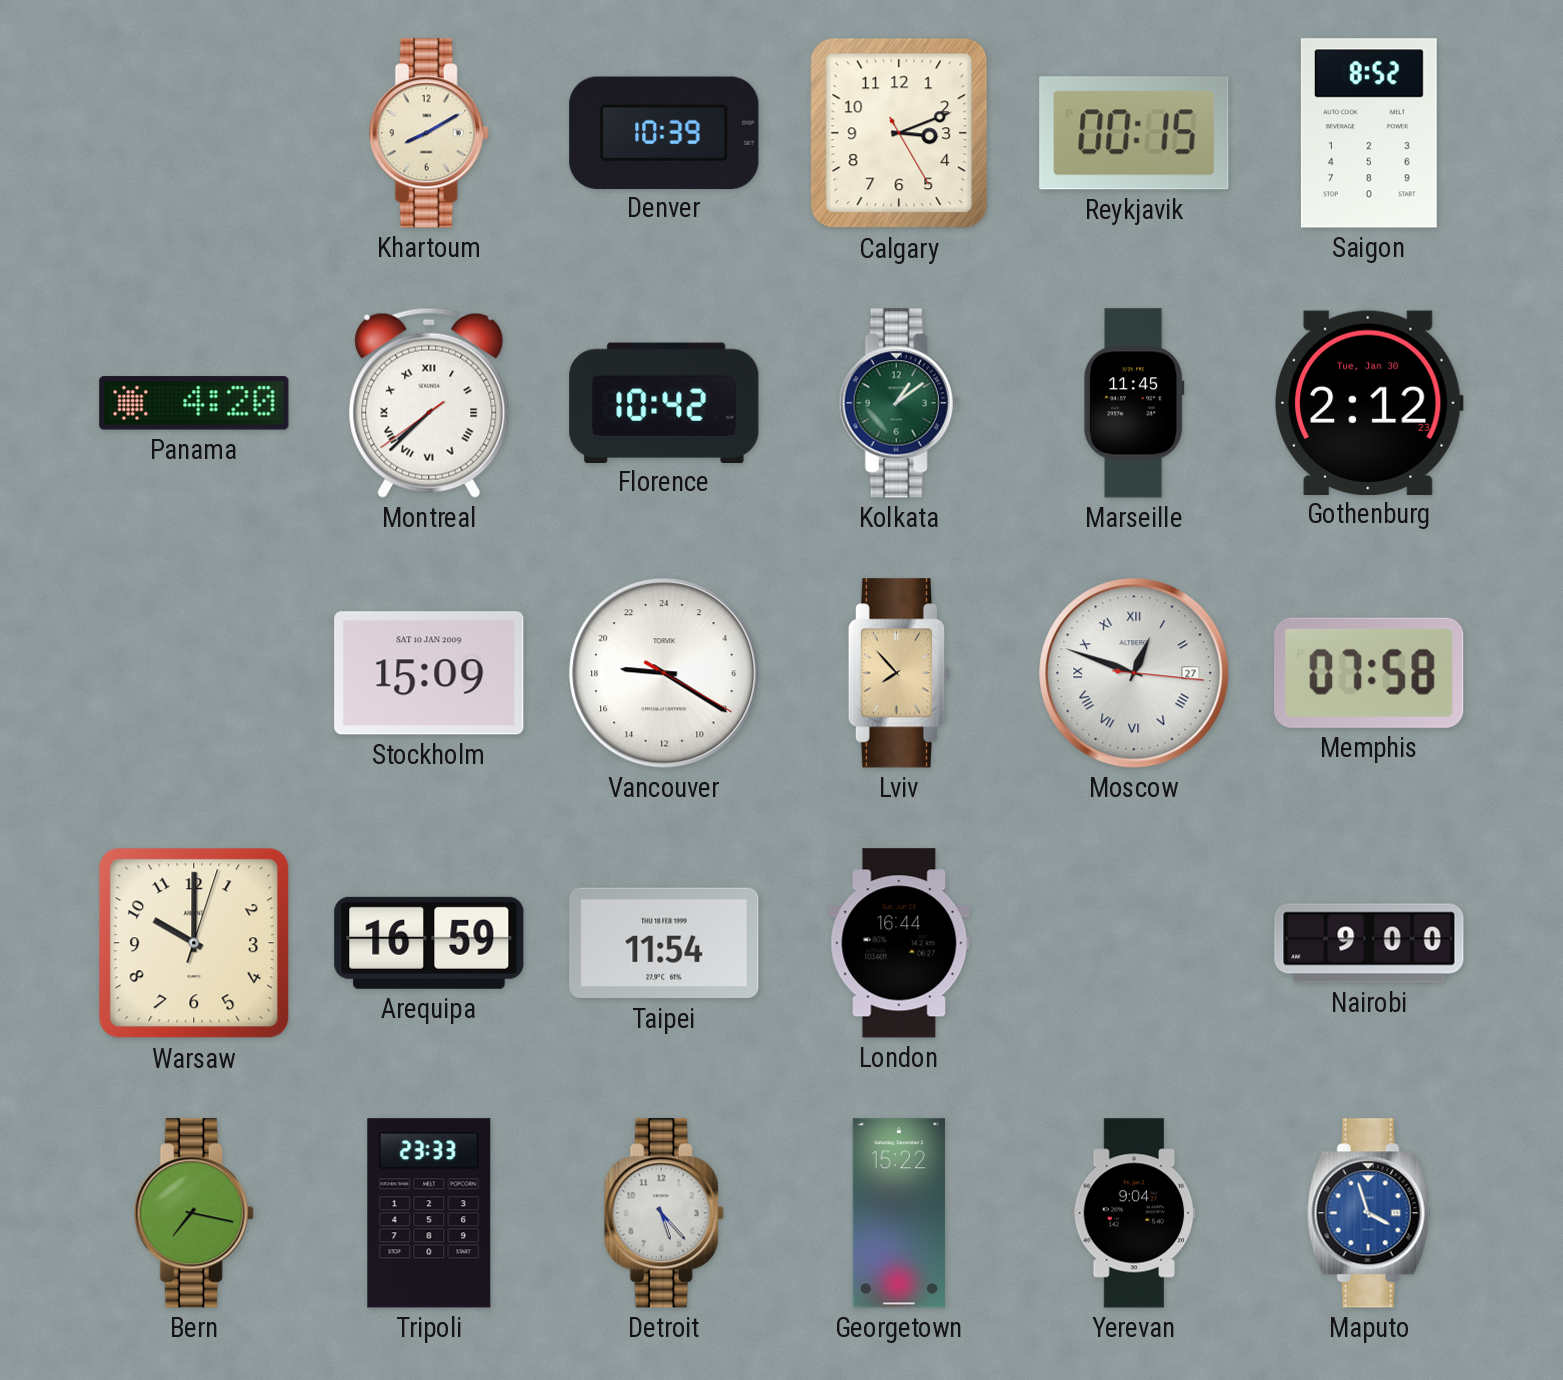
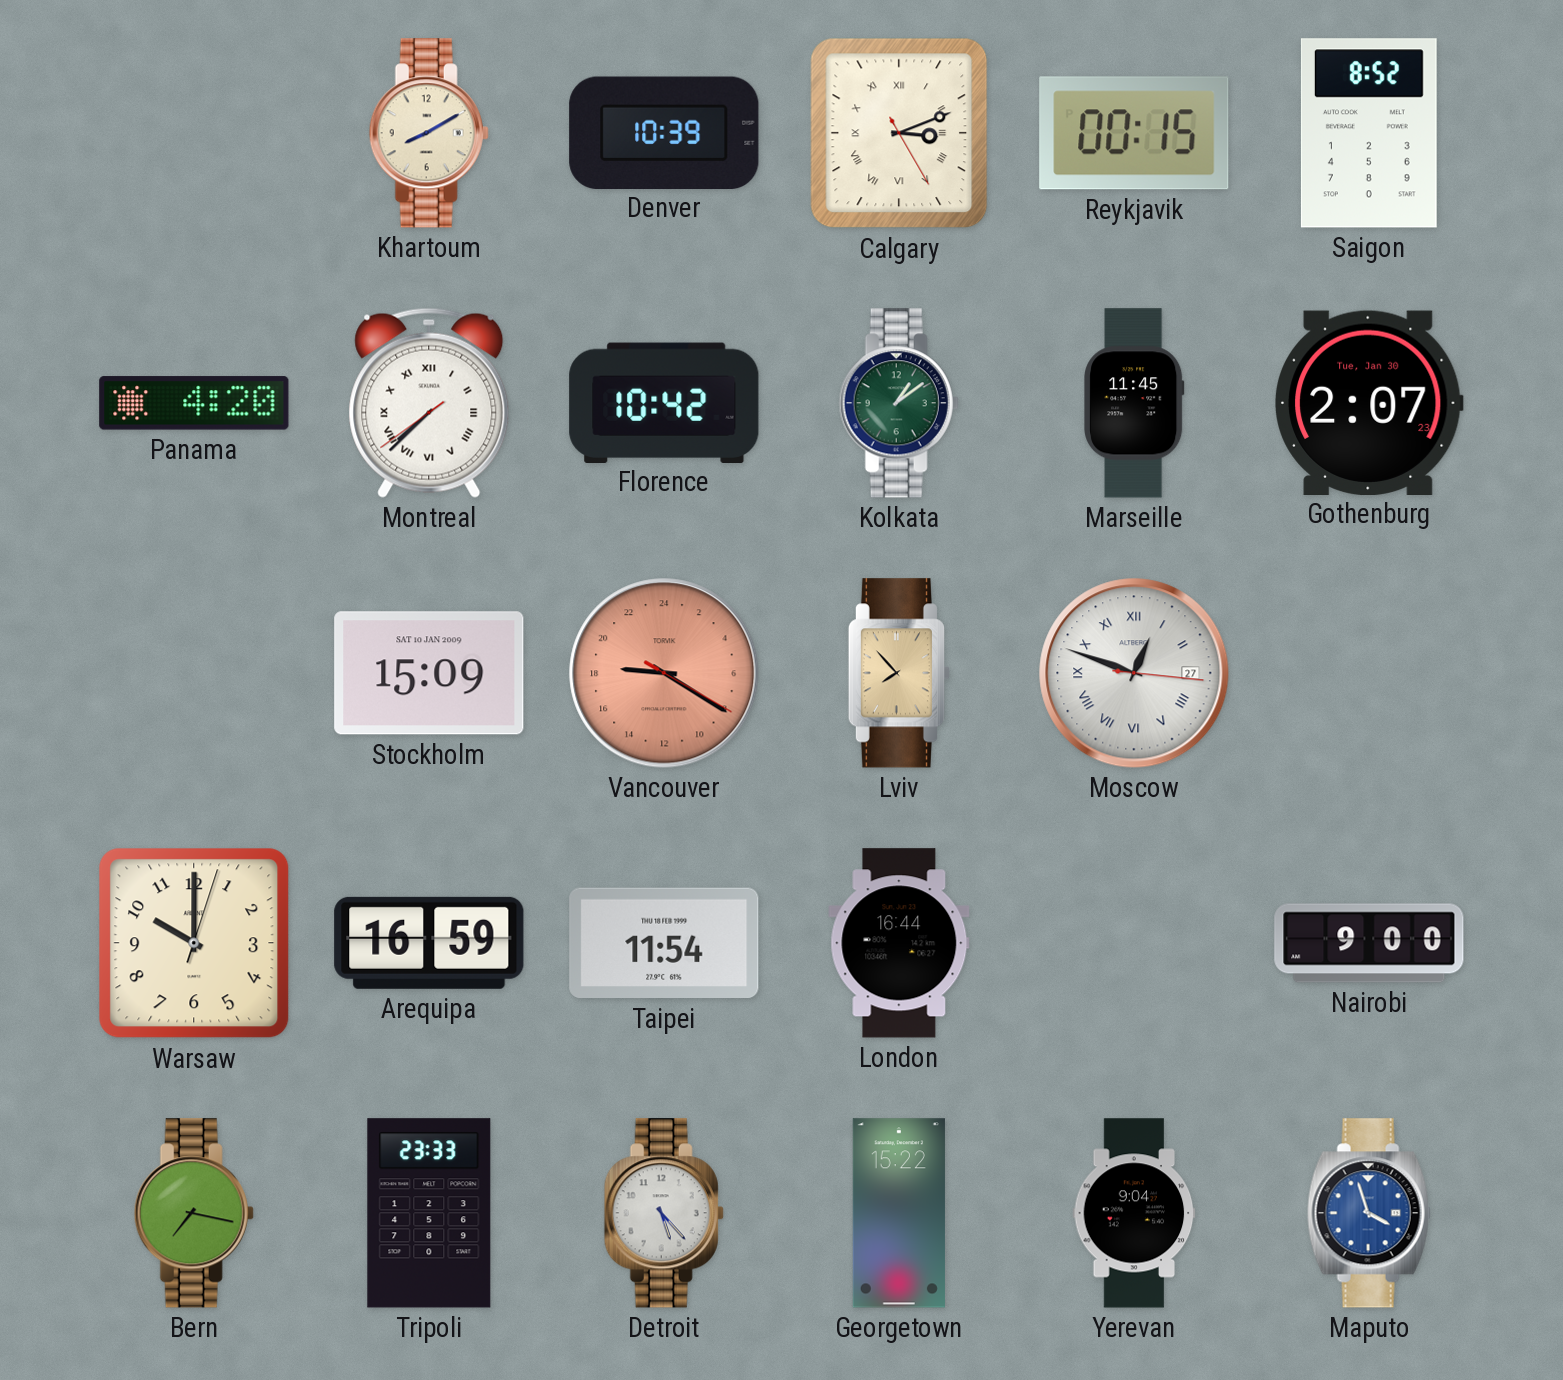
Calgary numerals: Arabic -> Roman (899, 133)
Gothenburg: 2:12 -> 2:07 (1369, 402)
Vancouver dial: white -> salmon (664, 673)
Memphis: 07:58 -> none (1369, 673)
